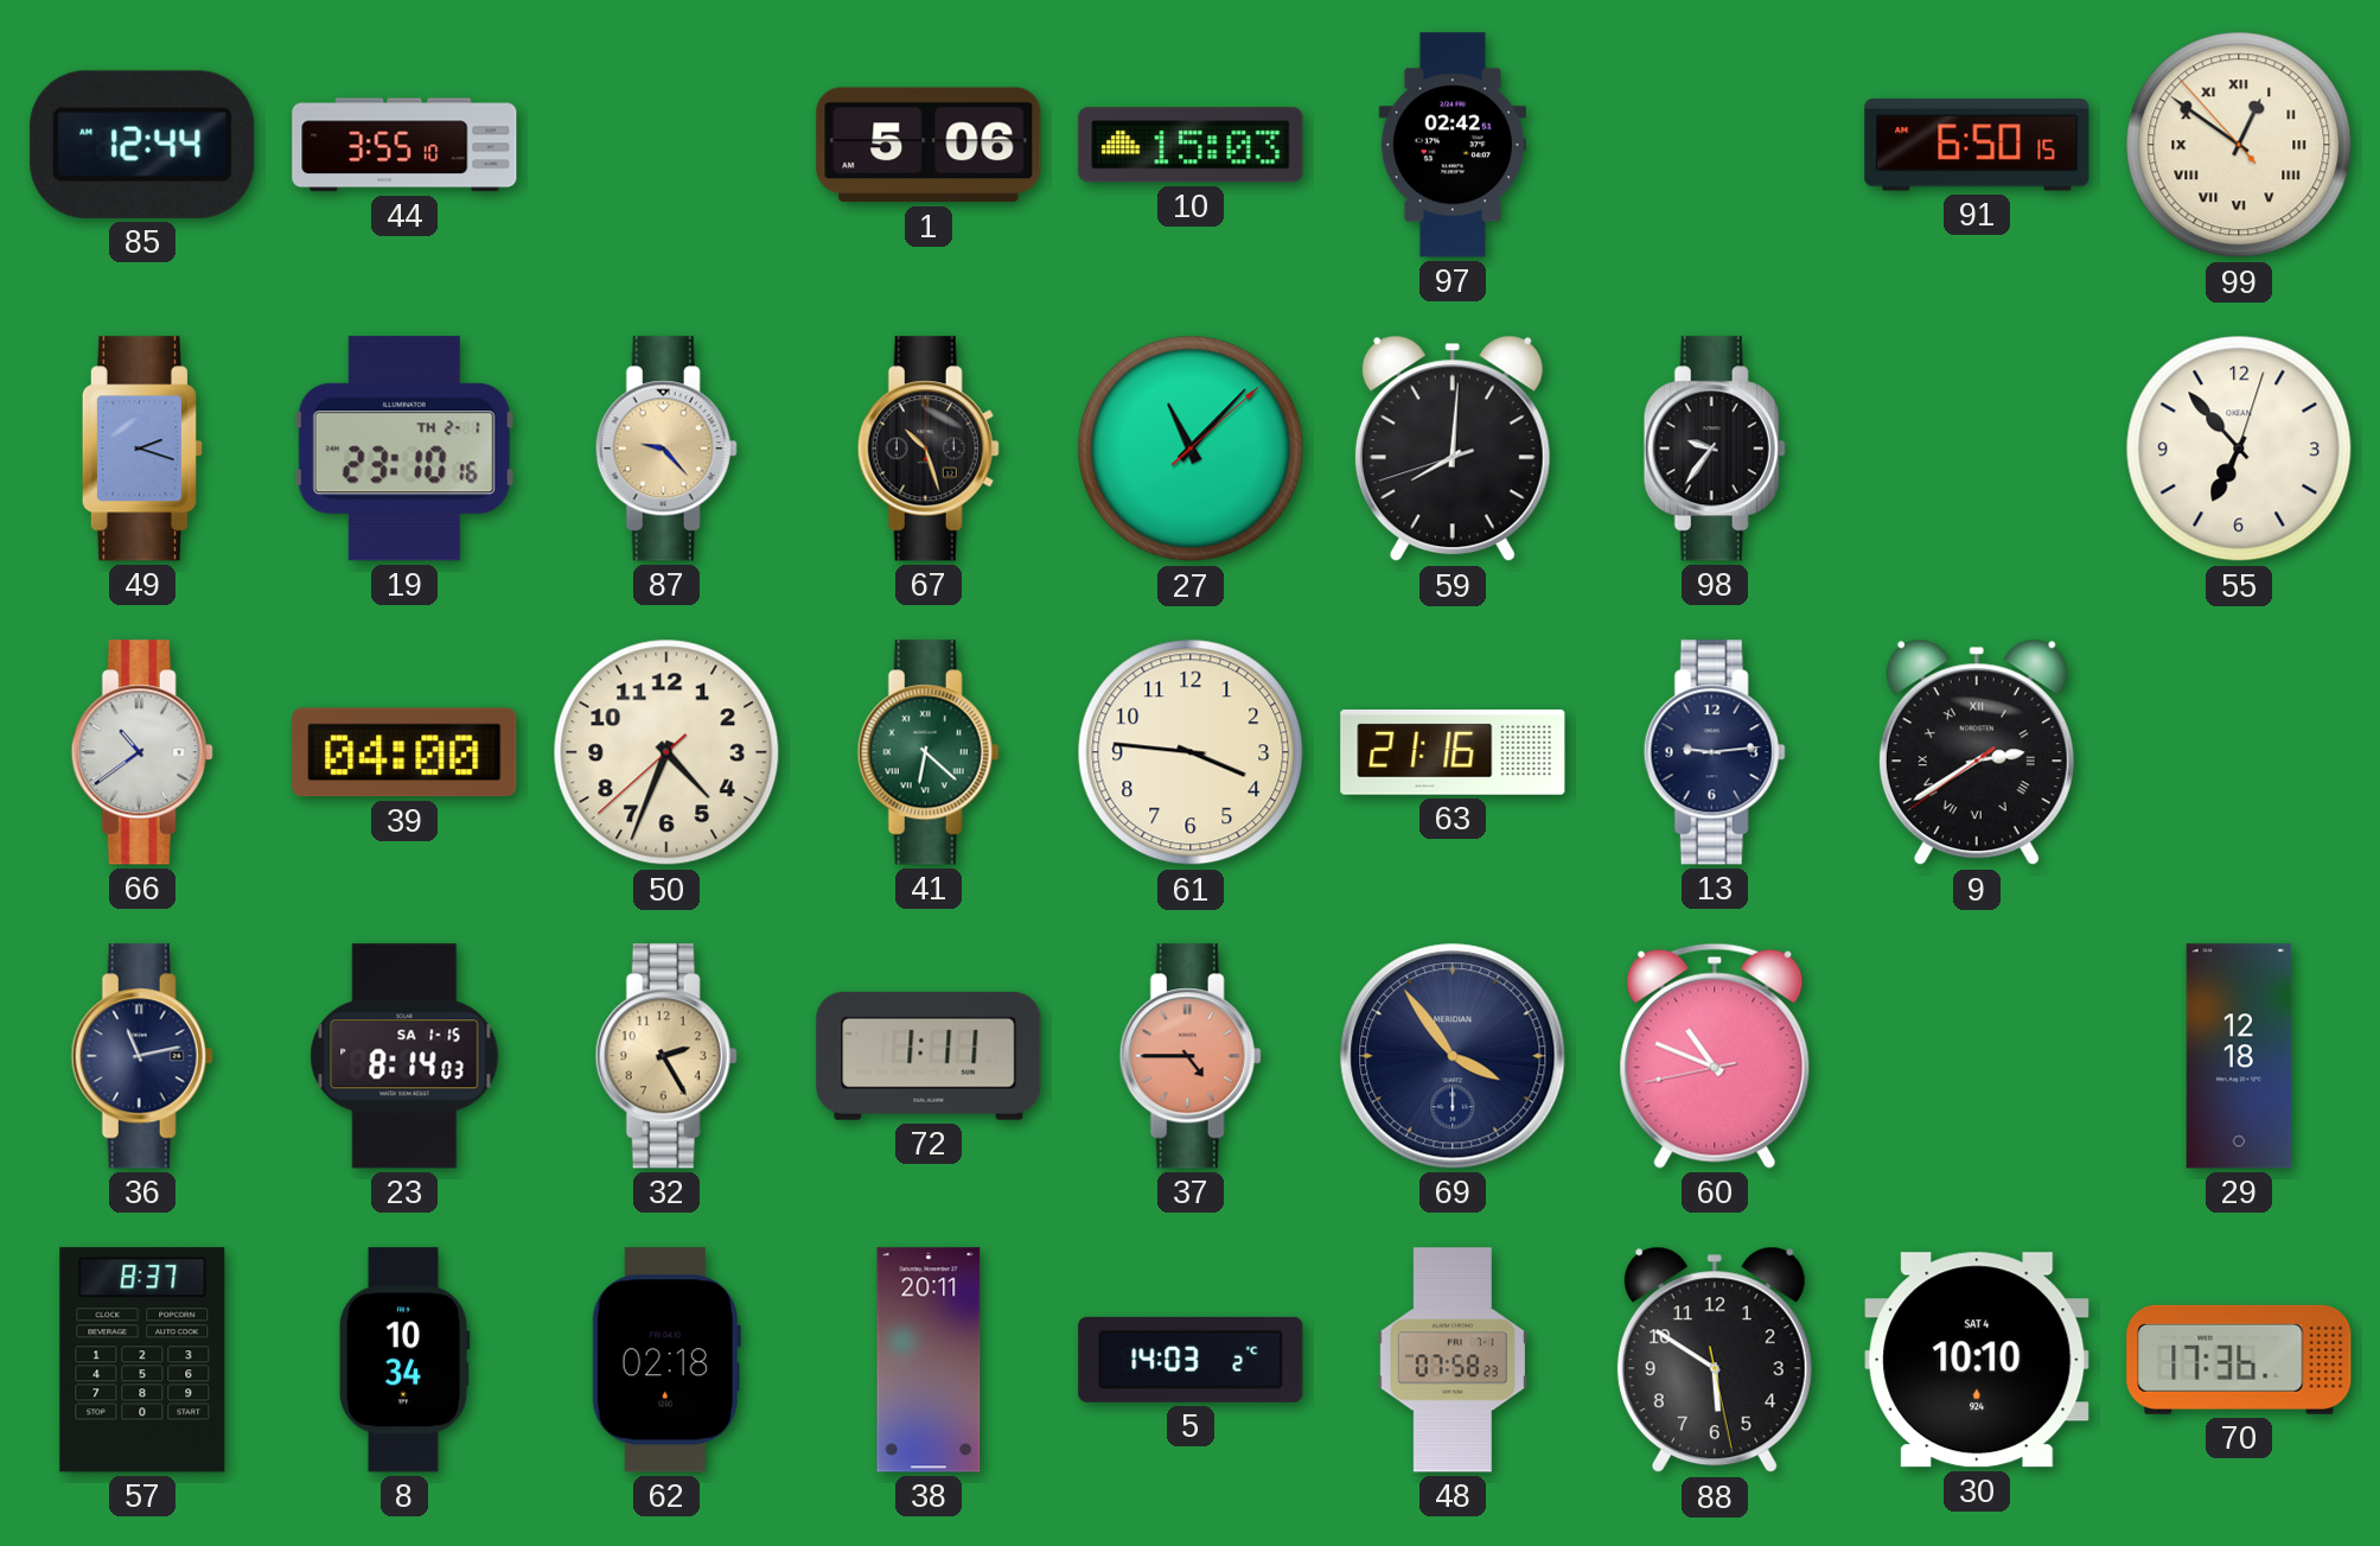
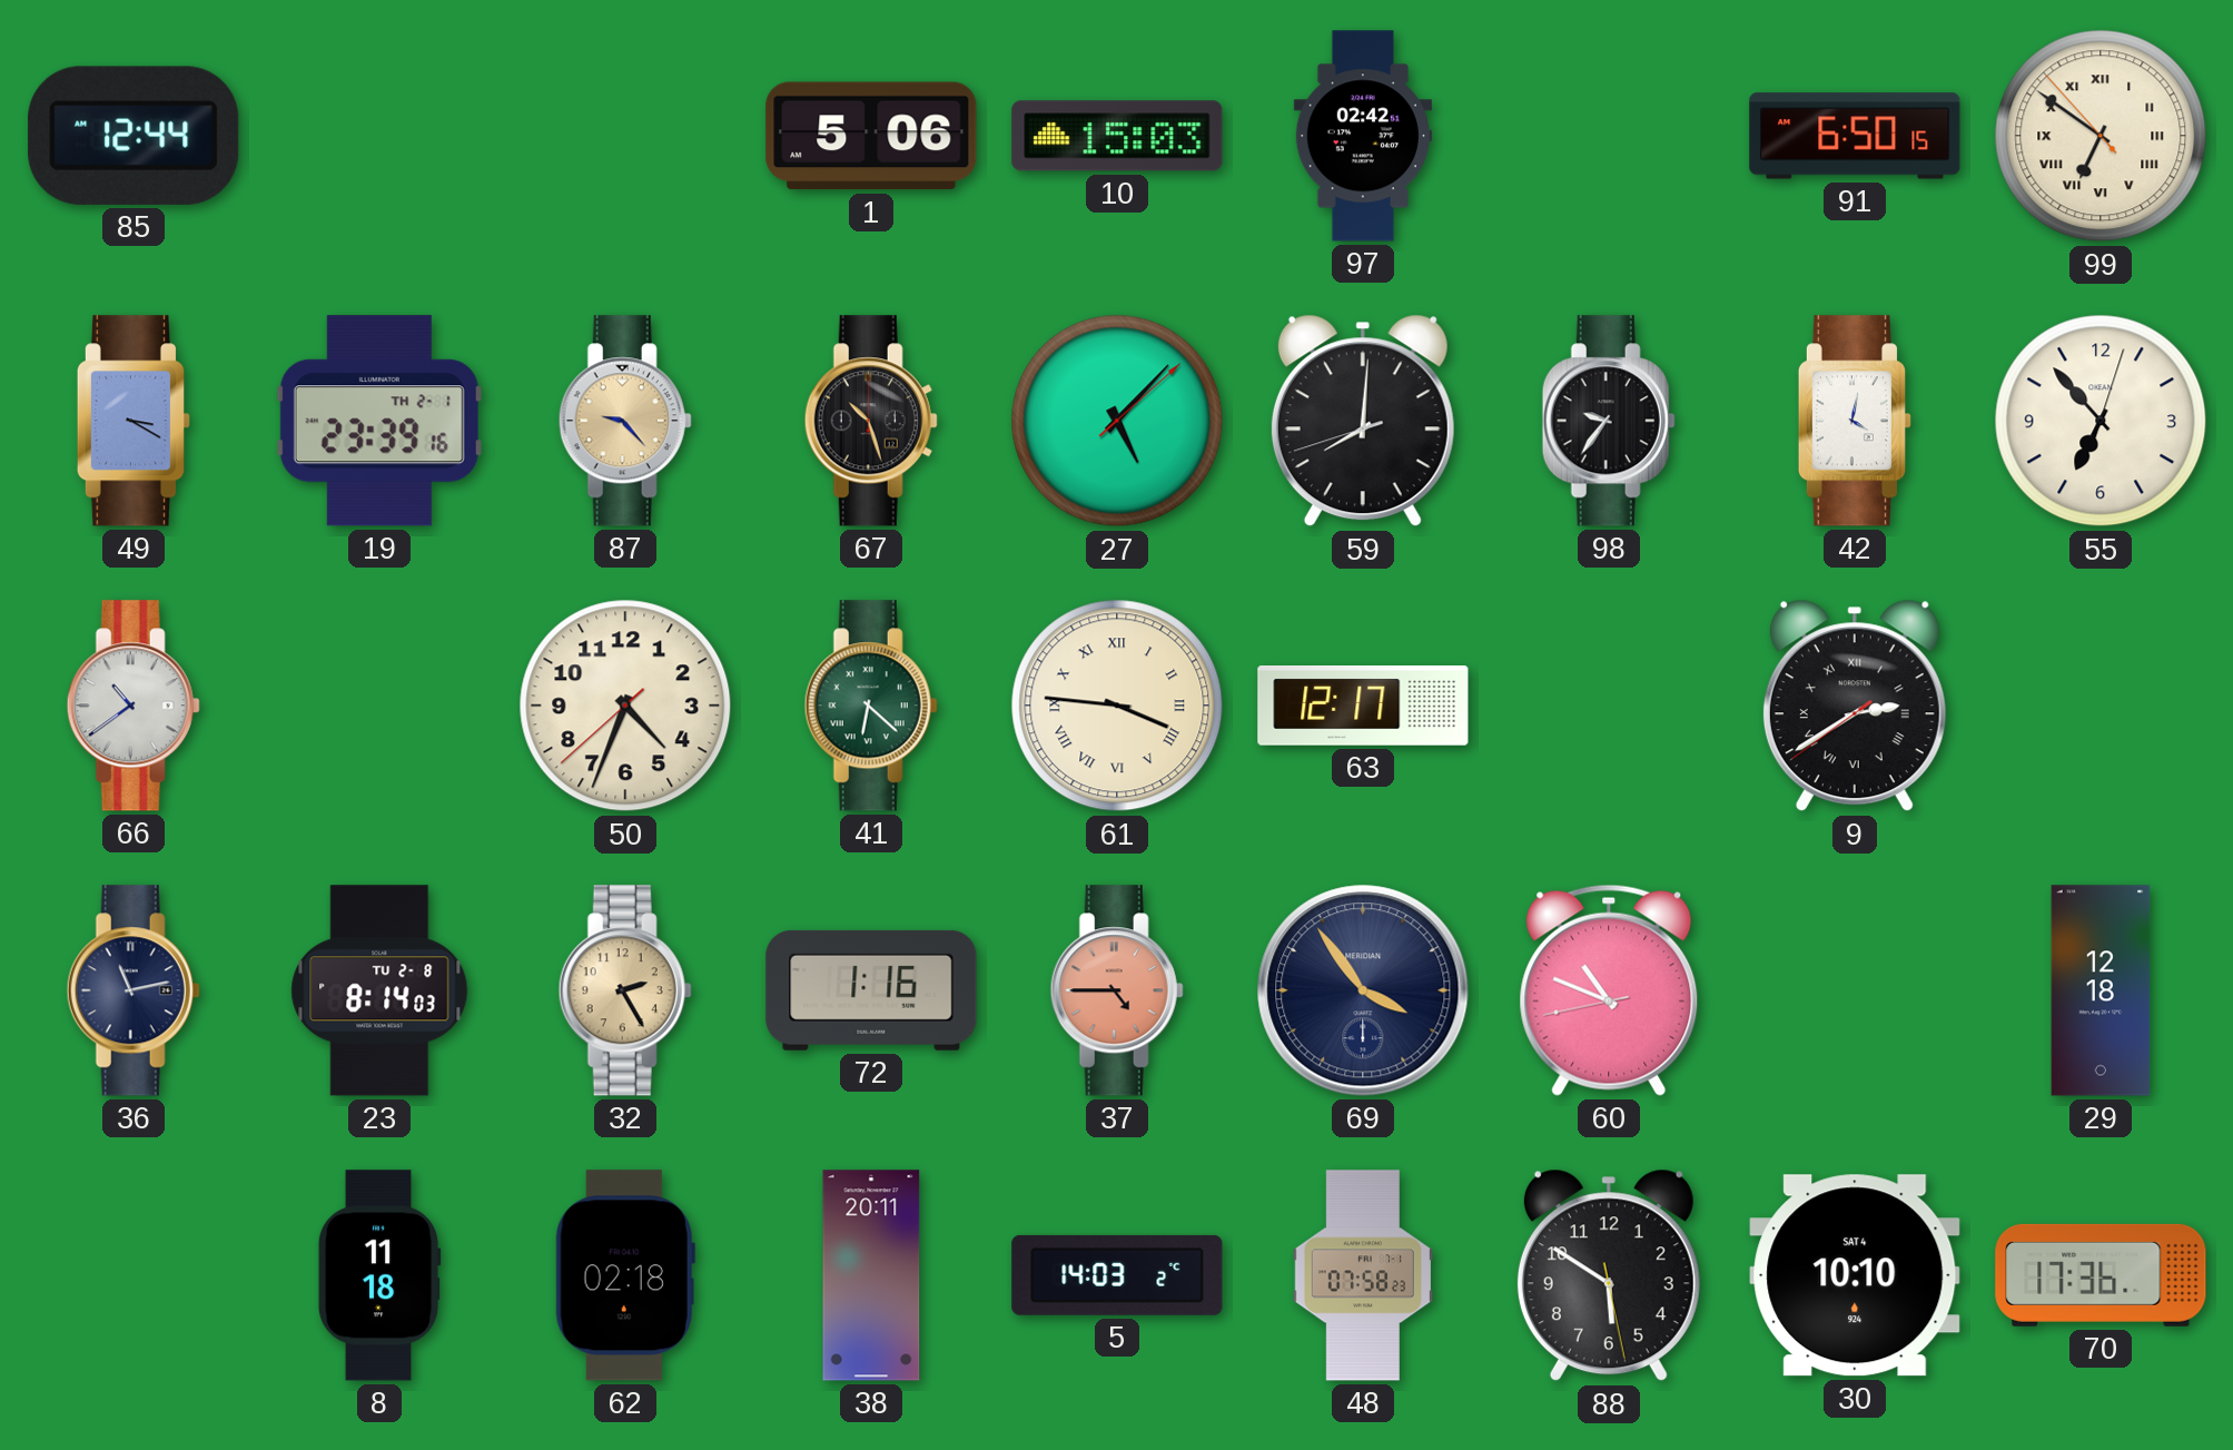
44: 3:55 -> none (404, 145)
99: 12:50 -> 6:50 (2101, 136)
49: 2:18 -> 3:20 (134, 421)
19: 23:10 -> 23:39 (379, 421)
27: 11:07 -> 5:07 (1117, 421)
42: none -> 4:02 (1855, 421)
39: 04:00 -> none (404, 752)
61 numerals: Arabic -> Roman (1117, 706)
63: 21:16 -> 12:17 (1363, 706)
13: 9:14 -> none (1715, 752)
23 date: SA 1-15 -> TU 2-8 (379, 990)
72: 1:11 -> 1:16 (871, 990)
57: 8:37 -> none (142, 1360)
8: 10:34 -> 11:18 (379, 1275)
